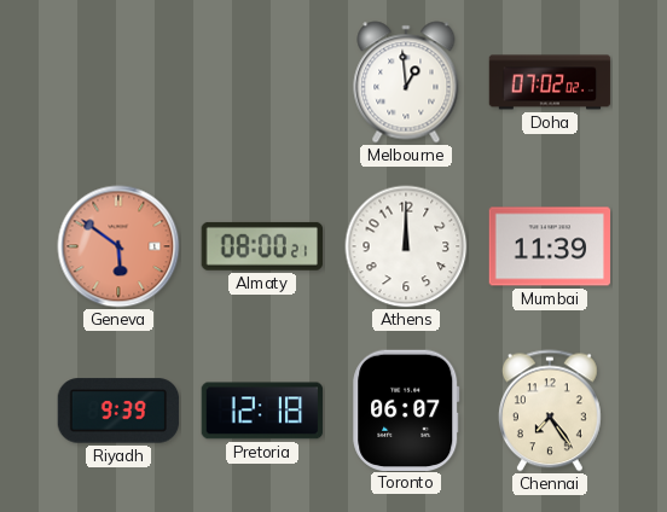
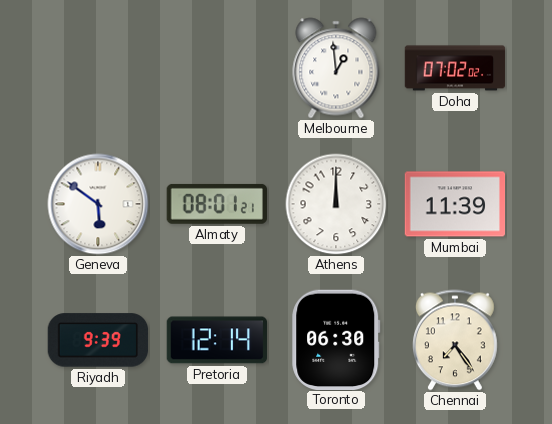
Geneva dial: salmon -> white (98, 204)
Almaty: 08:00 -> 08:01 (216, 204)
Pretoria: 12:18 -> 12:14 (217, 340)
Toronto: 06:07 -> 06:30 (336, 339)
